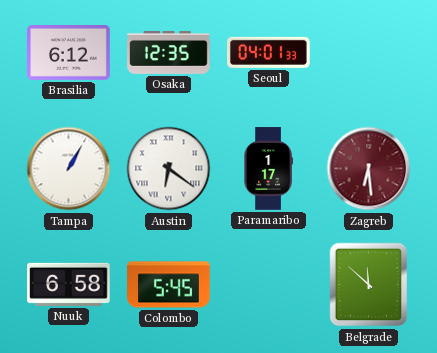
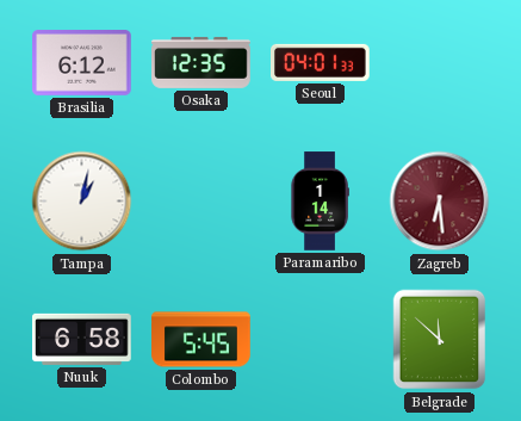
Tampa: 1:05 -> 1:02 (82, 202)
Austin: 6:21 -> none (169, 169)
Paramaribo: 1:17 -> 1:14 (320, 202)
